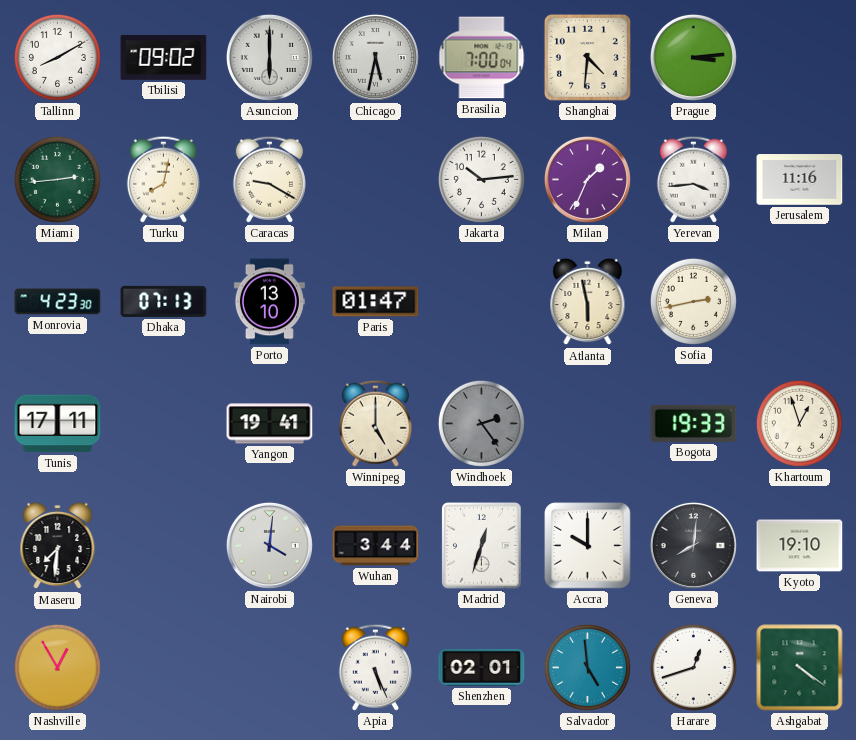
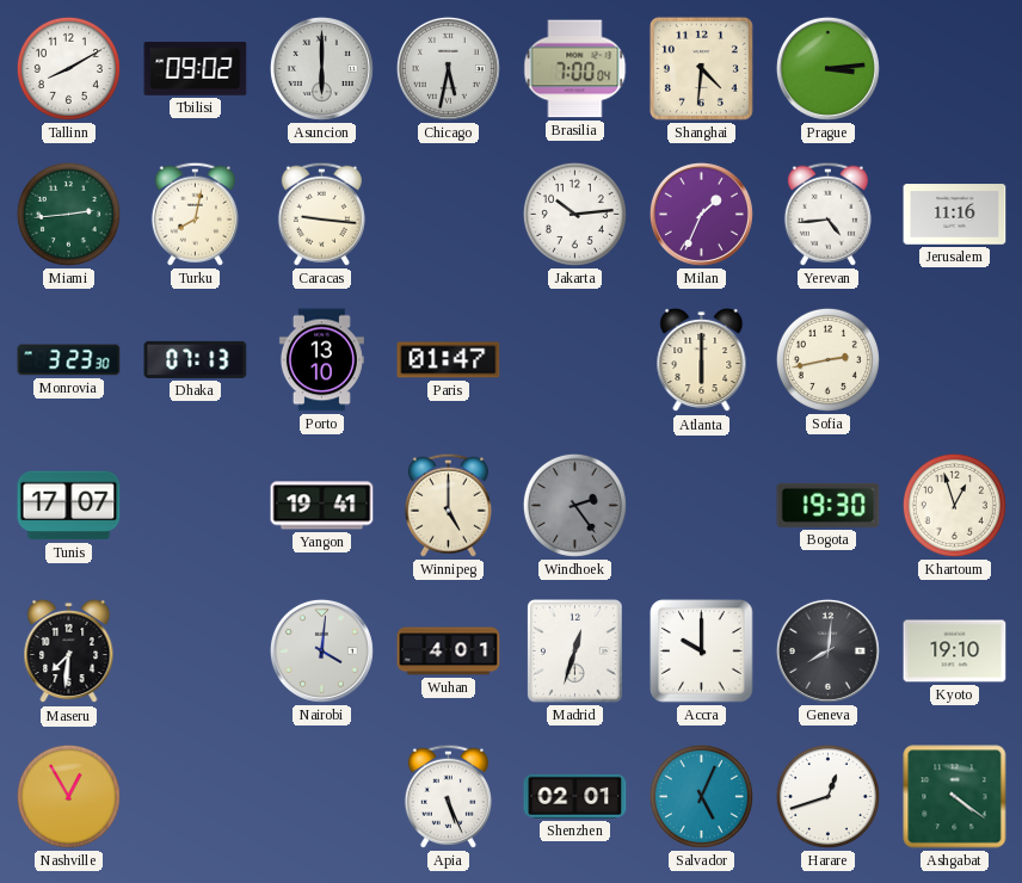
Caracas: 9:20 -> 9:16 (321, 214)
Yerevan: 3:44 -> 4:44 (827, 214)
Monrovia: 4:23 -> 3:23 (69, 360)
Atlanta: 5:58 -> 6:00 (702, 360)
Tunis: 17:11 -> 17:07 (69, 506)
Bogota: 19:33 -> 19:30 (829, 505)
Wuhan: 3:44 -> 4:01 (449, 652)
Salvador: 4:59 -> 5:04 (701, 796)
